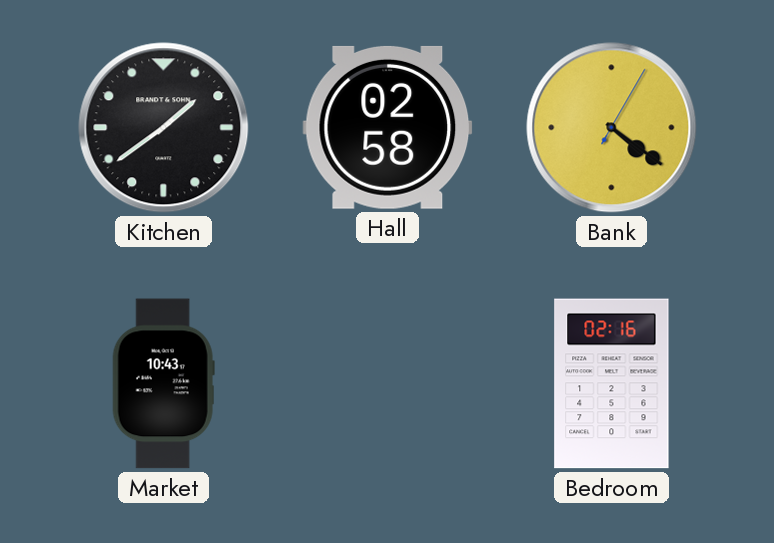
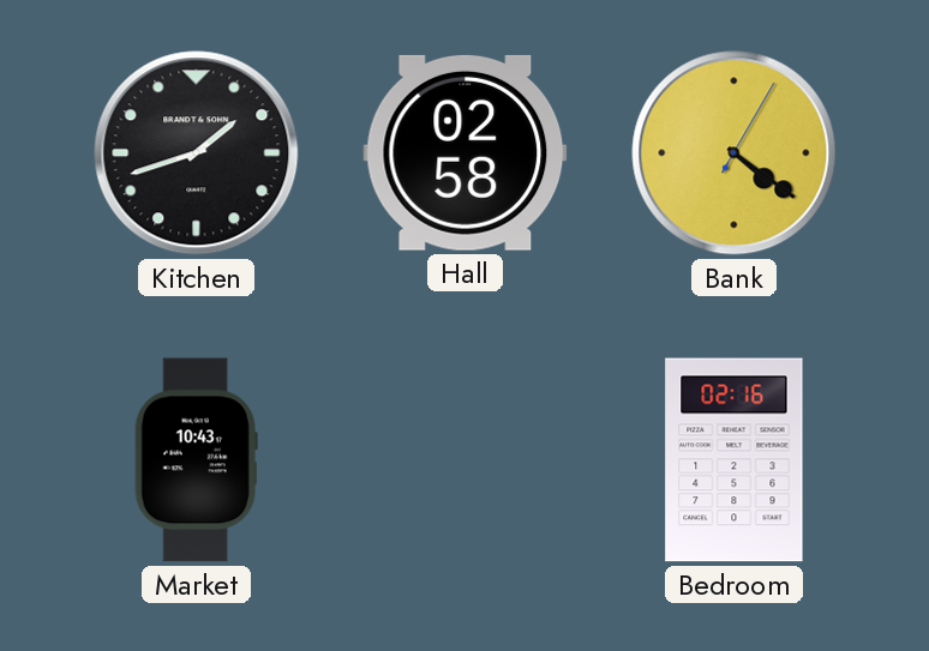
Kitchen: 1:39 -> 1:42 (197, 153)
